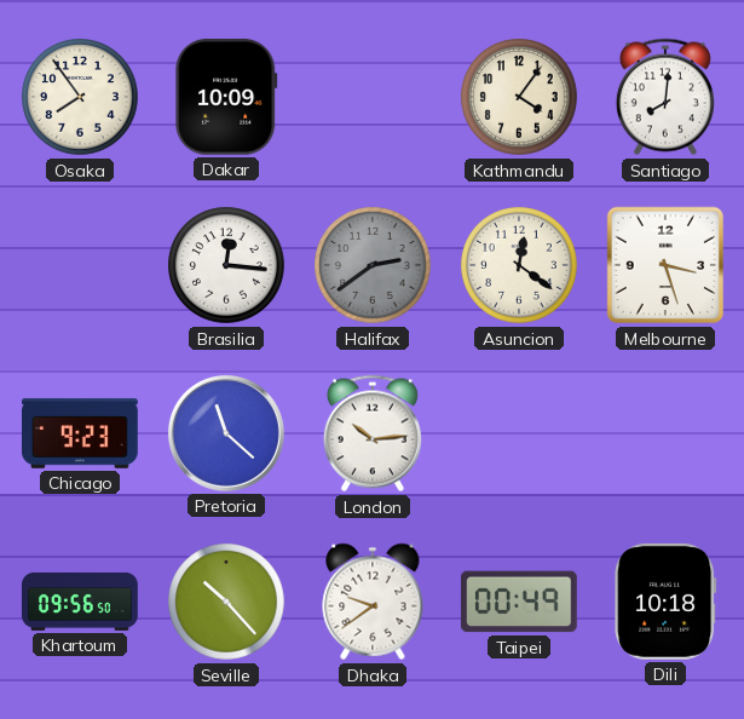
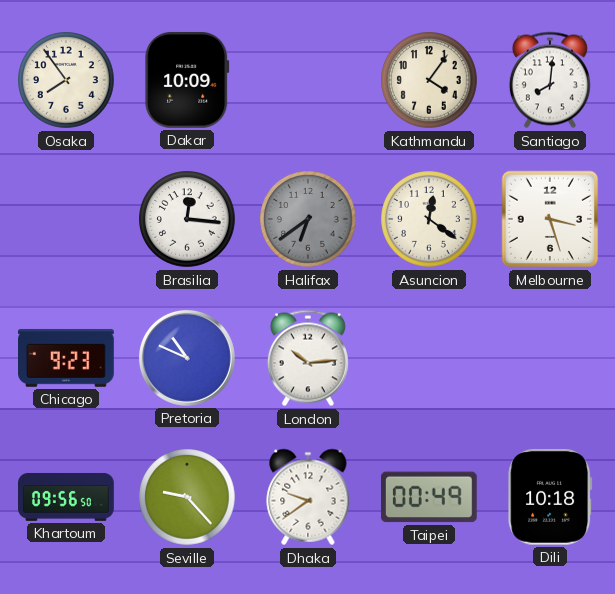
Halifax: 2:39 -> 6:39 (308, 219)
Pretoria: 11:22 -> 10:49 (187, 358)
Seville: 10:23 -> 9:23 (187, 497)
